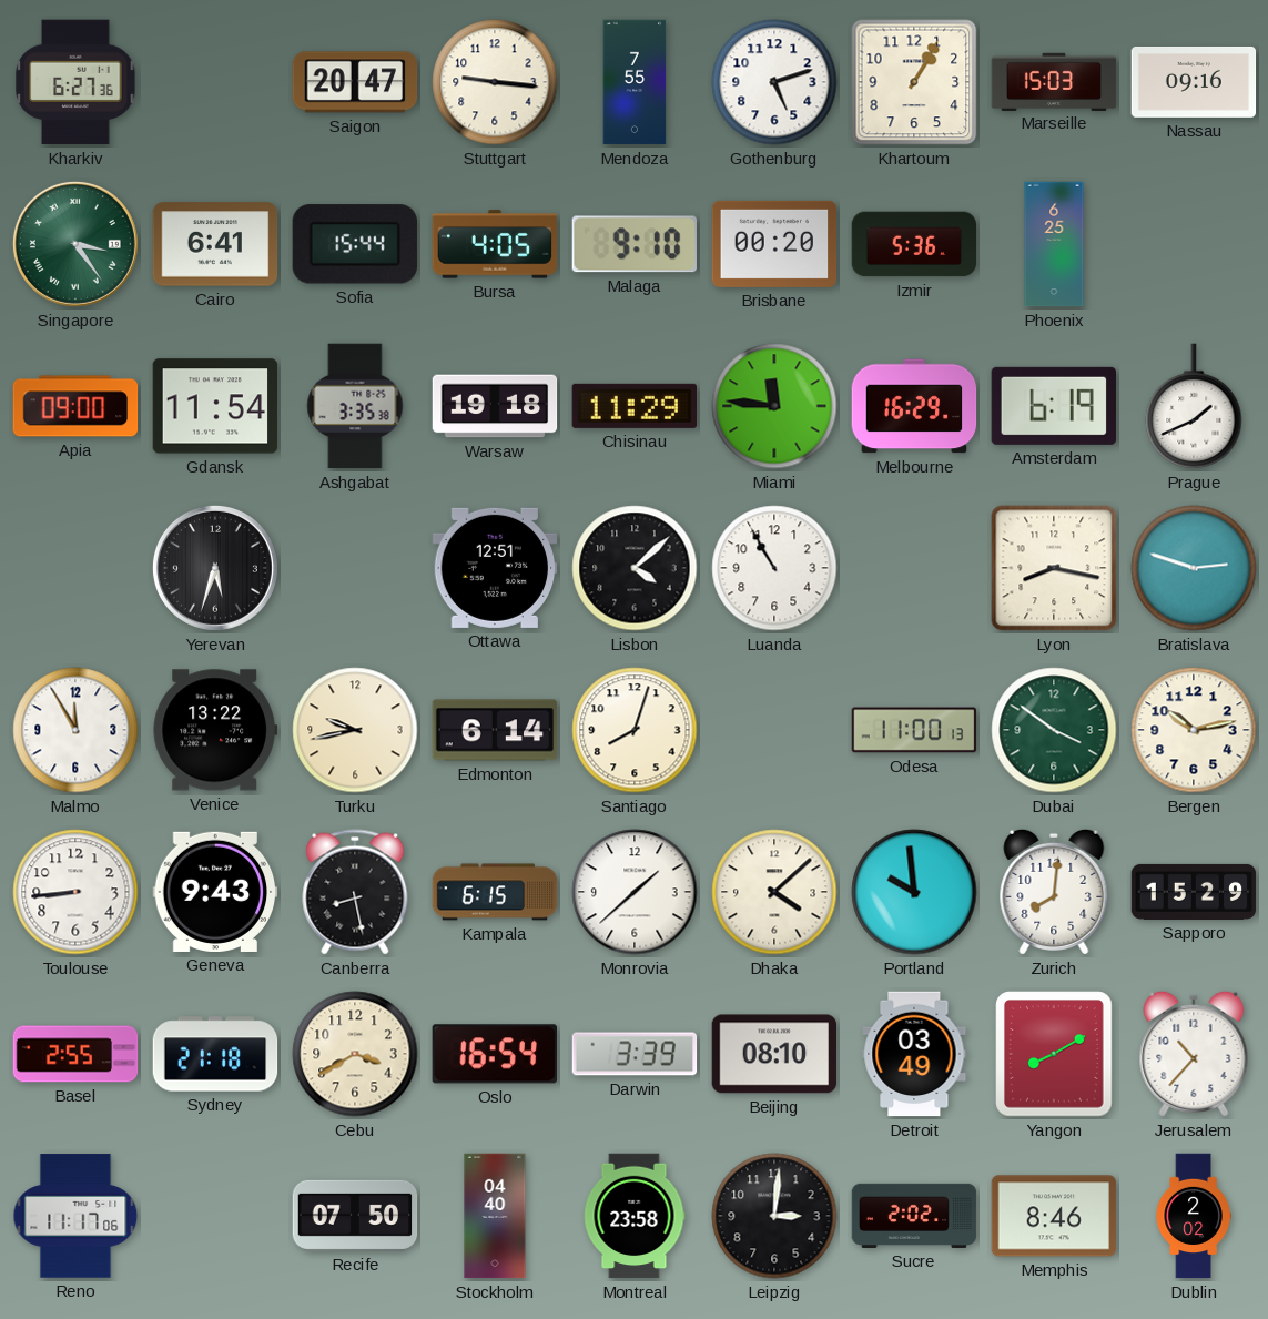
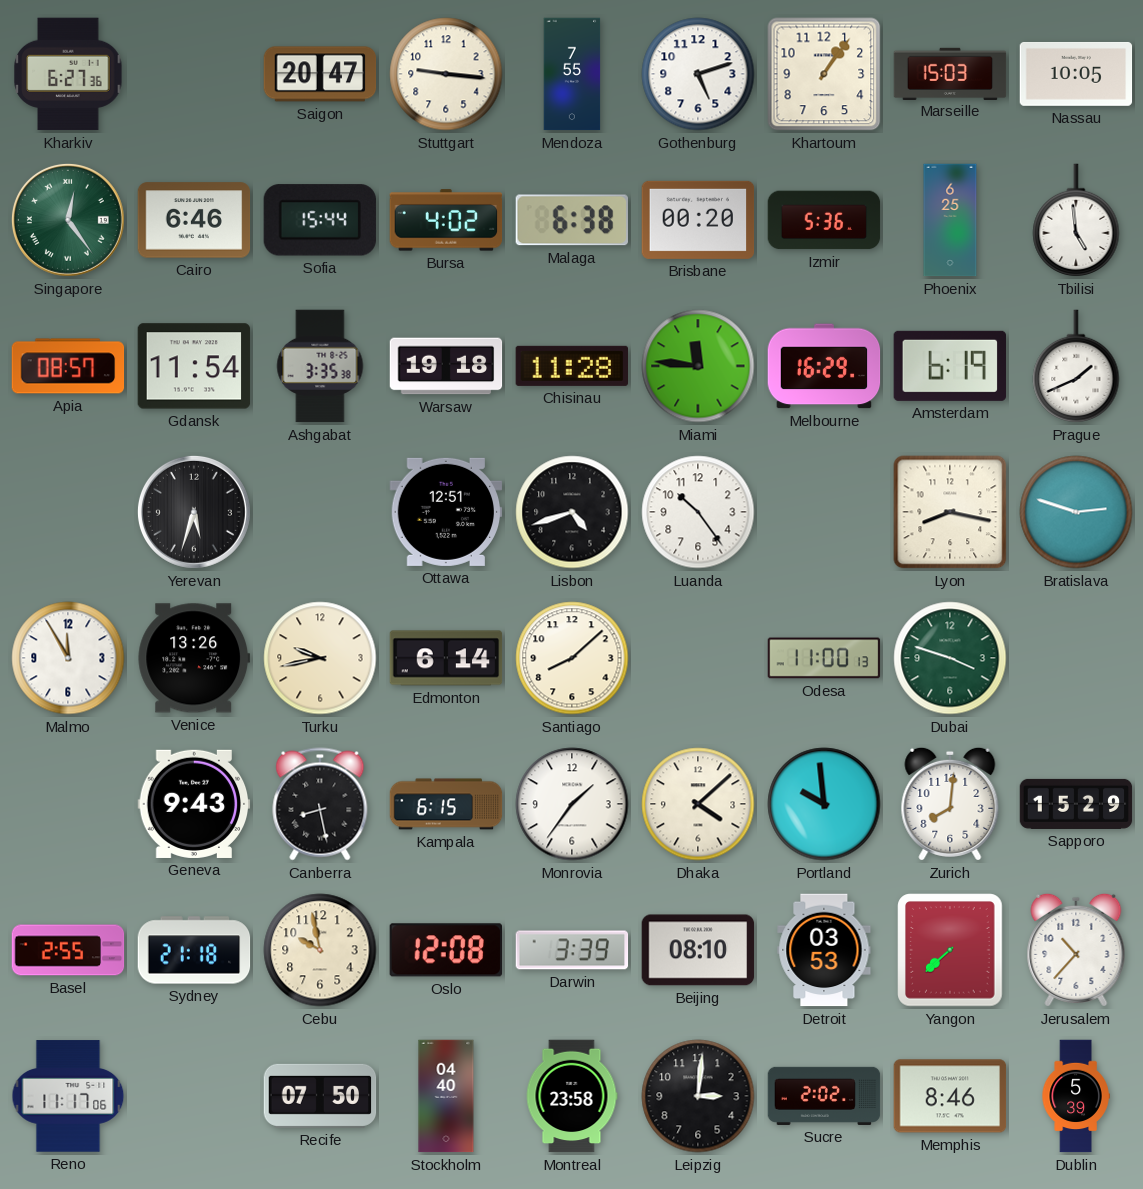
Khartoum: 1:05 -> 1:06 (824, 74)
Nassau: 09:16 -> 10:05 (1076, 74)
Singapore: 3:24 -> 12:24 (68, 220)
Cairo: 6:41 -> 6:46 (194, 220)
Bursa: 4:05 -> 4:02 (446, 220)
Malaga: 9:10 -> 6:38 (572, 220)
Tbilisi: none -> 4:59 (1076, 221)
Apia: 09:00 -> 08:57 (68, 366)
Chisinau: 11:29 -> 11:28 (571, 366)
Lisbon: 4:08 -> 4:42 (572, 512)
Luanda: 10:55 -> 10:24 (698, 512)
Venice: 13:22 -> 13:26 (194, 658)
Santiago: 8:03 -> 8:08 (572, 658)
Dubai: 3:51 -> 3:48 (950, 658)
Bergen: 10:13 -> none (1194, 730)
Toulouse: 8:44 -> none (75, 892)
Monrovia: 1:38 -> 1:36 (572, 804)
Cebu: 3:40 -> 9:58 (320, 950)
Oslo: 16:54 -> 12:08 (445, 950)
Detroit: 03:49 -> 03:53 (824, 950)
Yangon: 8:10 -> 7:38 (950, 950)
Dublin: 2:02 -> 5:39 (1076, 1096)
